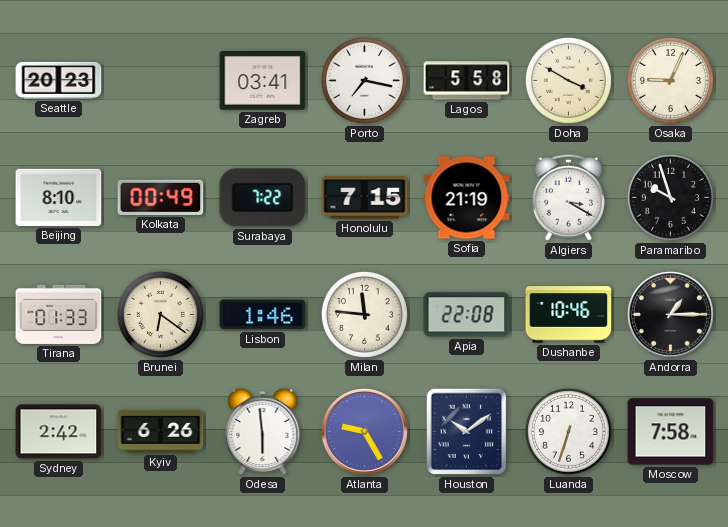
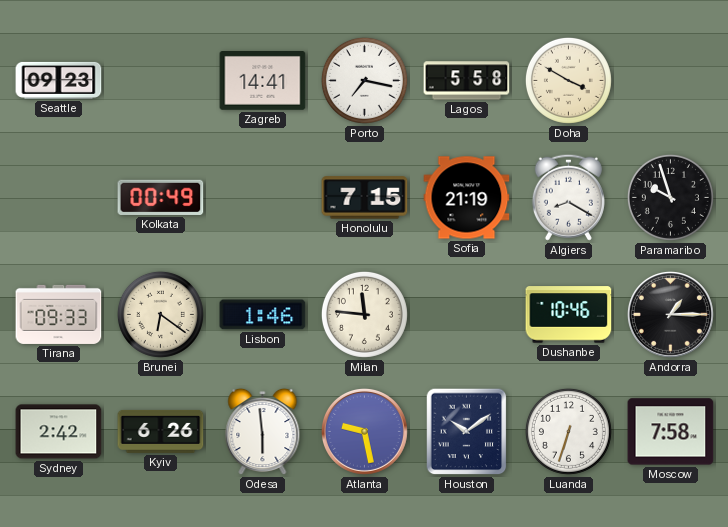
Seattle: 20:23 -> 09:23 (59, 80)
Zagreb: 03:41 -> 14:41 (263, 81)
Osaka: 9:04 -> none (670, 80)
Beijing: 8:10 -> none (59, 197)
Surabaya: 7:22 -> none (263, 198)
Algiers: 3:20 -> 8:20 (568, 197)
Tirana: 01:33 -> 09:33 (59, 314)
Apia: 22:08 -> none (467, 315)
Atlanta: 9:25 -> 9:28 (364, 431)
